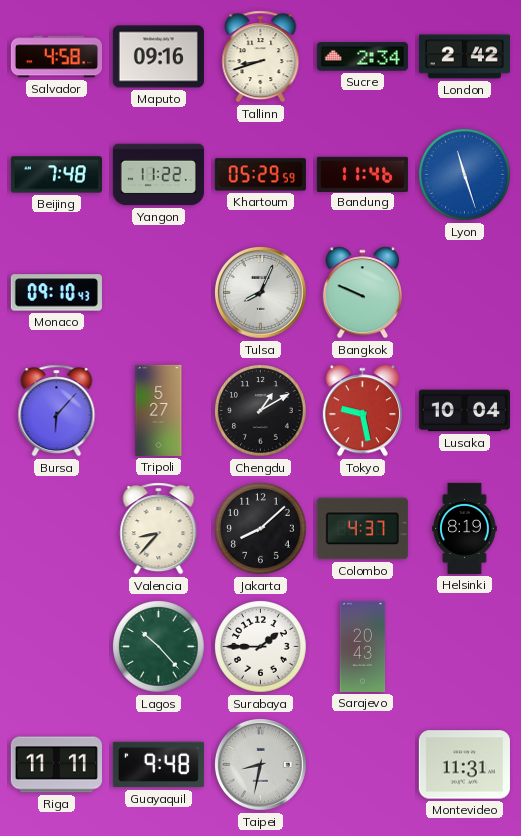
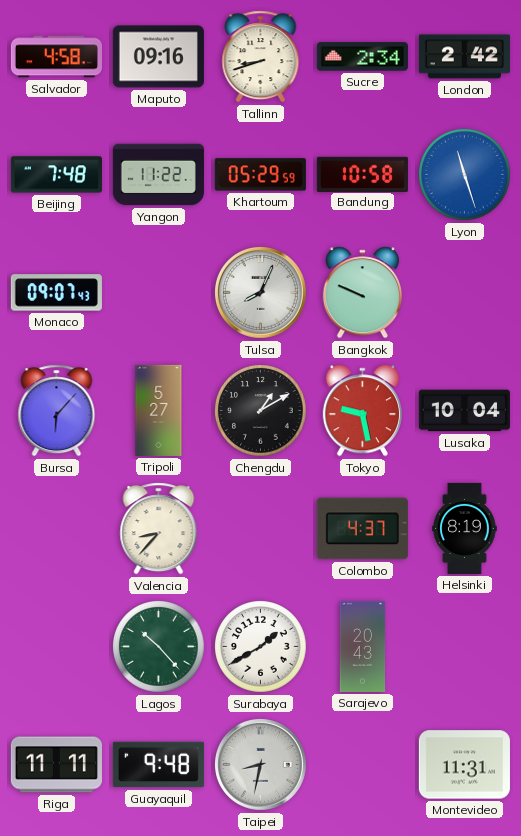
Bandung: 11:46 -> 10:58 (362, 174)
Monaco: 09:10 -> 09:07 (56, 293)
Jakarta: 8:08 -> none (261, 529)
Surabaya: 1:45 -> 1:40 (261, 647)
